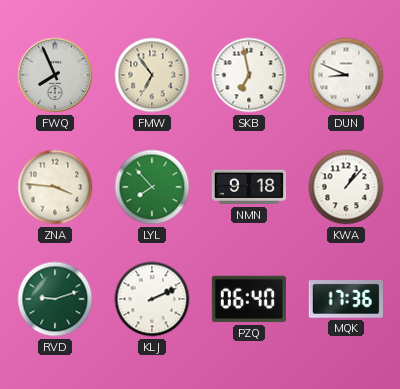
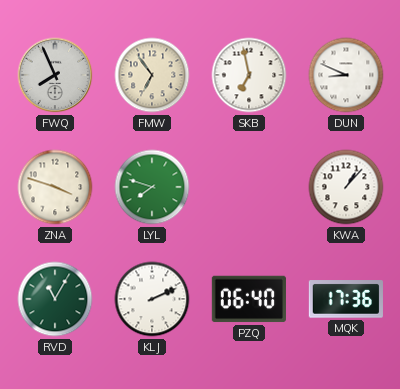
ZNA: 3:46 -> 3:48 (55, 187)
LYL: 7:53 -> 7:48 (152, 187)
NMN: 9:18 -> none (248, 187)
RVD: 9:12 -> 11:05 (55, 299)
